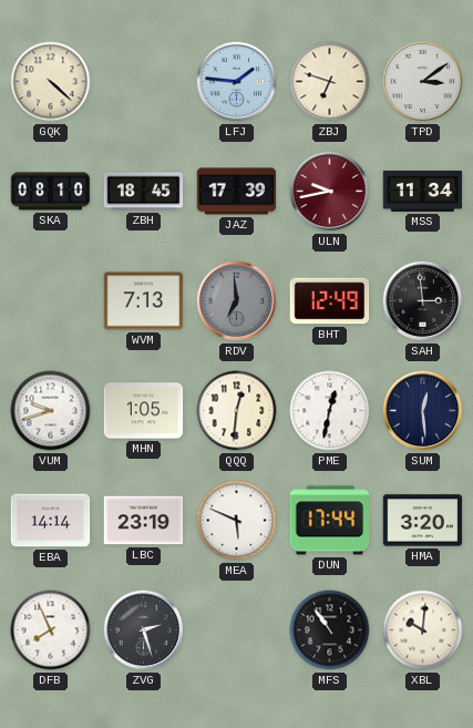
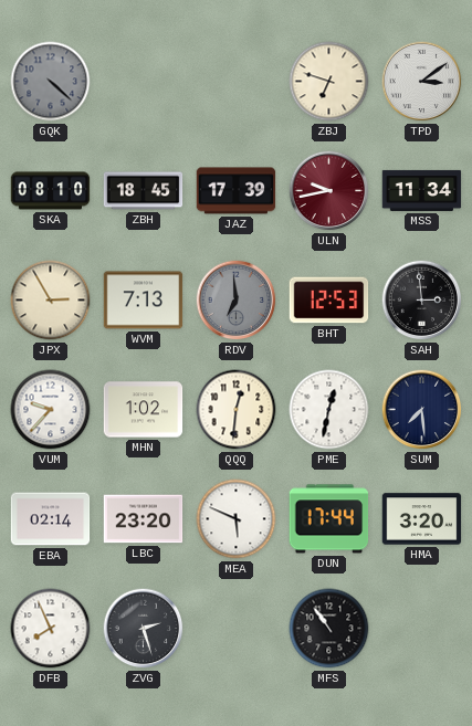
GQK dial: cream -> grey (51, 82)
LFJ: 1:46 -> none (237, 82)
JPX: none -> 2:55 (51, 301)
BHT: 12:49 -> 12:53 (329, 301)
VUM: 9:42 -> 9:37 (51, 410)
MHN: 1:05 -> 1:02 (144, 410)
SUM: 12:29 -> 7:29 (422, 410)
EBA: 14:14 -> 02:14 (51, 519)
LBC: 23:19 -> 23:20 (144, 519)
XBL: 10:01 -> none (423, 630)
